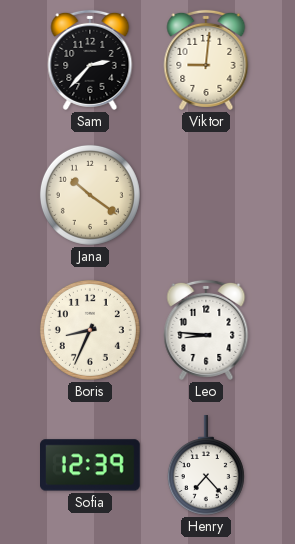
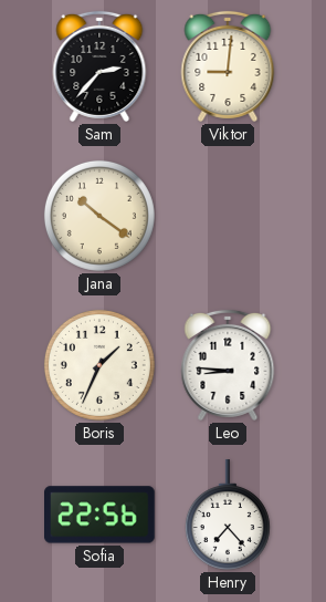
Boris: 8:34 -> 1:34 (99, 365)
Sofia: 12:39 -> 22:56 (101, 515)
